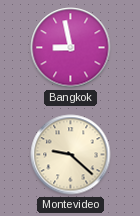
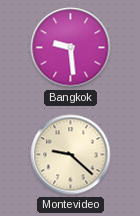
Bangkok: 8:58 -> 9:29 (71, 48)
